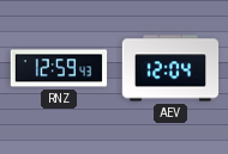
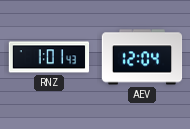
RNZ: 12:59 -> 1:01 (49, 57)
